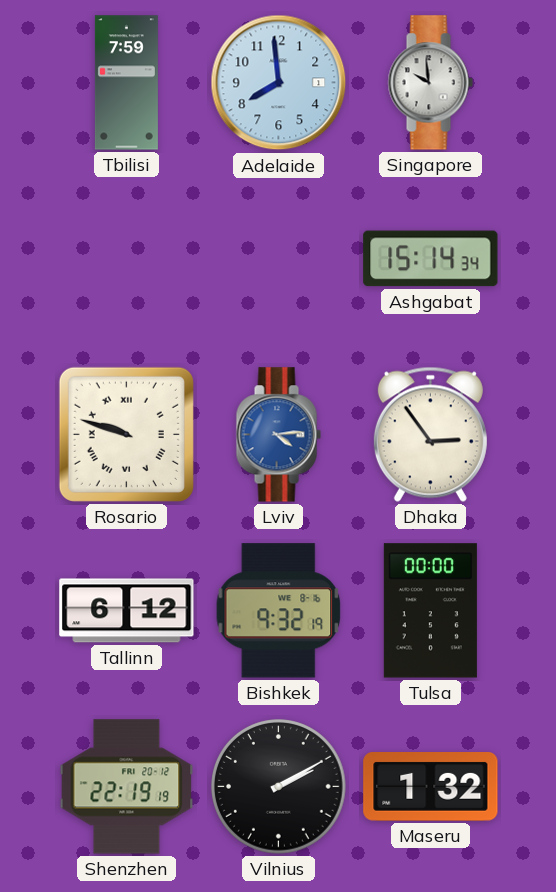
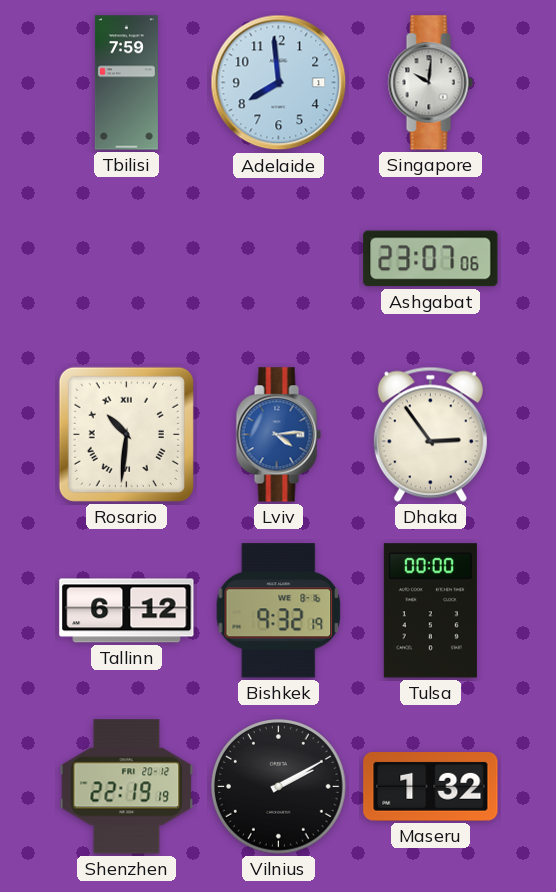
Singapore: 9:59 -> 10:01 (430, 83)
Ashgabat: 15:14 -> 23:07 (431, 259)
Rosario: 9:48 -> 10:31 (126, 434)
